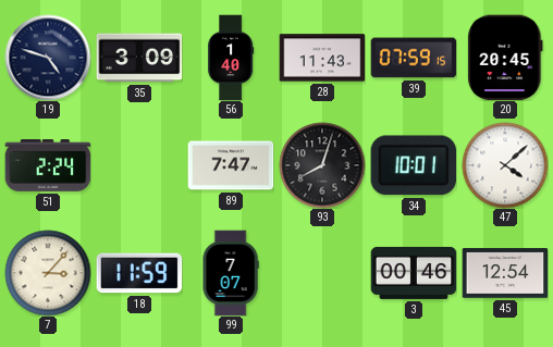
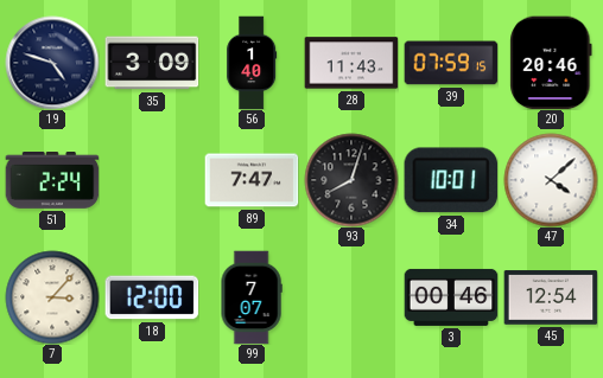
20: 20:45 -> 20:46 (551, 63)
18: 11:59 -> 12:00 (152, 297)
